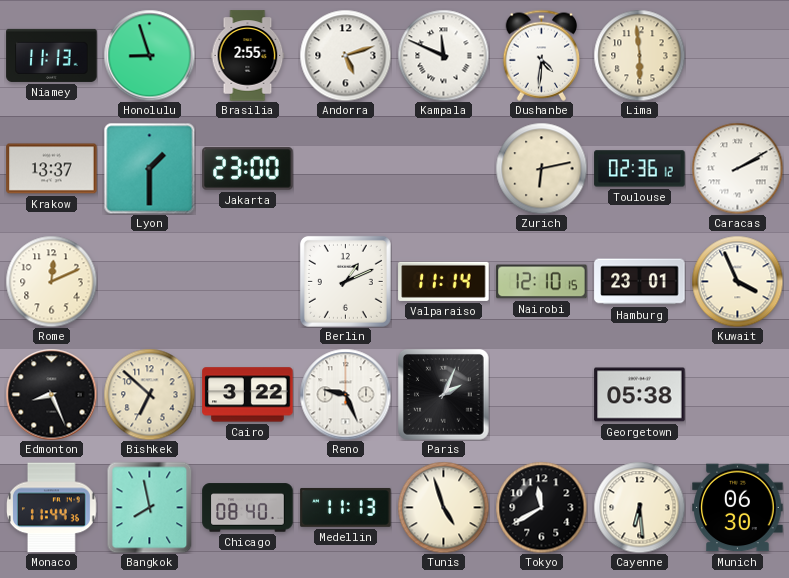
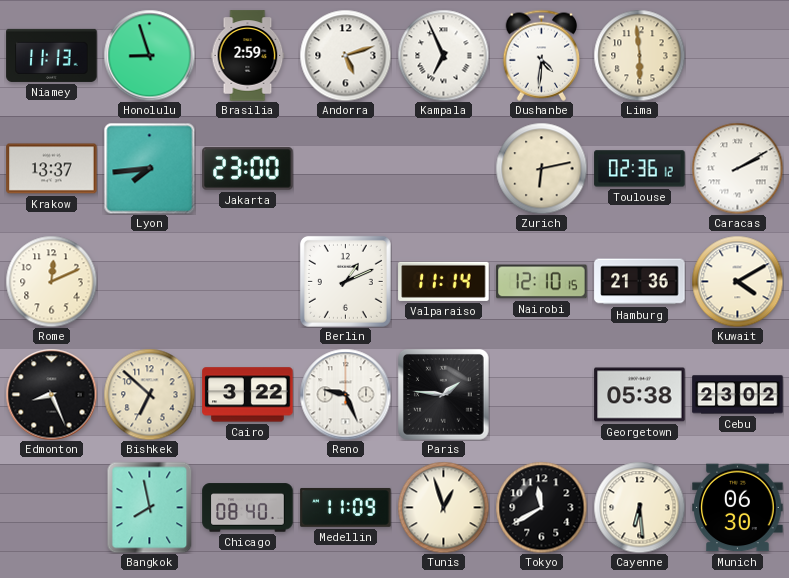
Brasilia: 2:55 -> 2:59 (248, 56)
Kampala: 11:49 -> 6:56 (443, 55)
Lyon: 1:30 -> 7:44 (149, 168)
Hamburg: 23:01 -> 21:36 (640, 282)
Kuwait: 3:56 -> 4:10 (737, 281)
Paris: 2:04 -> 1:46 (443, 394)
Cebu: none -> 23:02 (738, 395)
Monaco: 11:44 -> none (52, 508)
Medellin: 11:13 -> 11:09 (346, 507)
Tunis: 4:57 -> 12:57 (443, 507)
